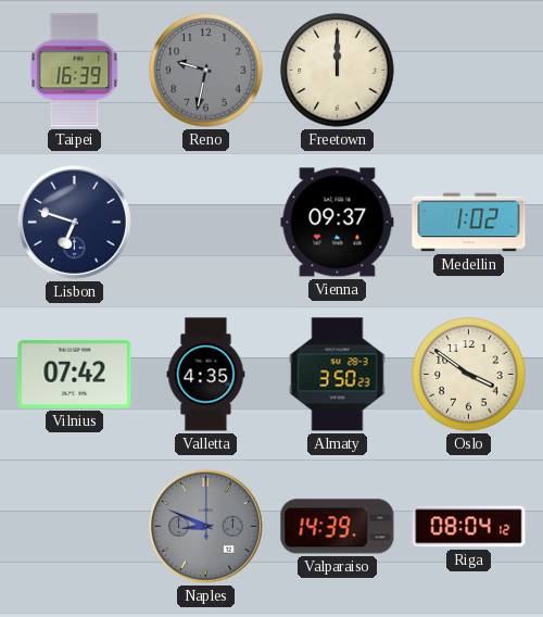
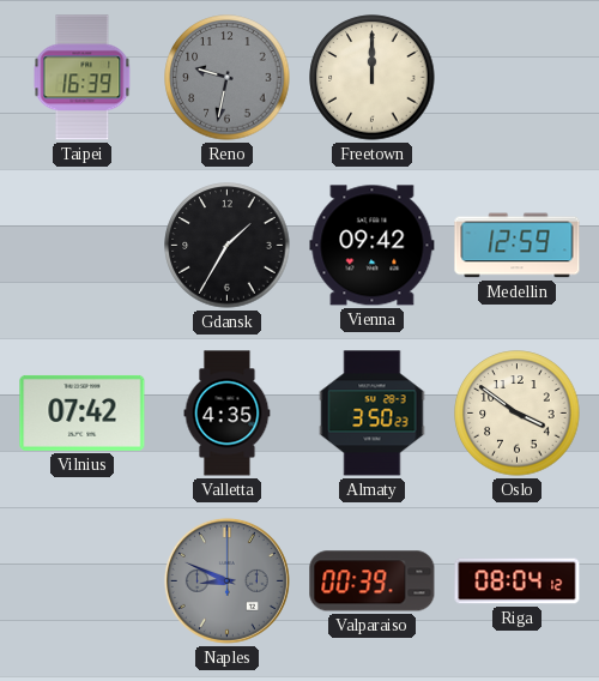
Lisbon: 6:48 -> none (74, 222)
Gdansk: none -> 1:35 (228, 246)
Vienna: 09:37 -> 09:42 (373, 246)
Medellin: 1:02 -> 12:59 (518, 246)
Valparaiso: 14:39 -> 00:39 (373, 581)
